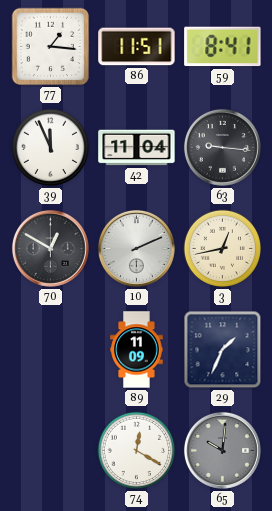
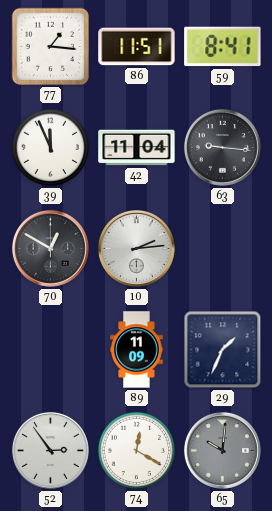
10: 2:11 -> 2:14 (136, 248)
3: 12:43 -> none (223, 249)
52: none -> 2:54 (50, 450)
